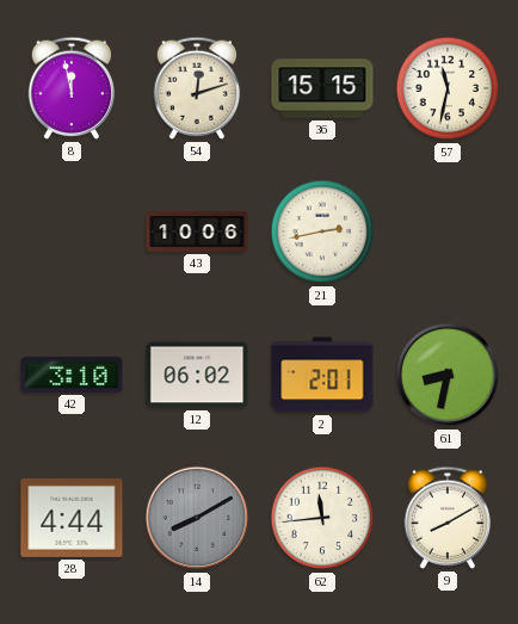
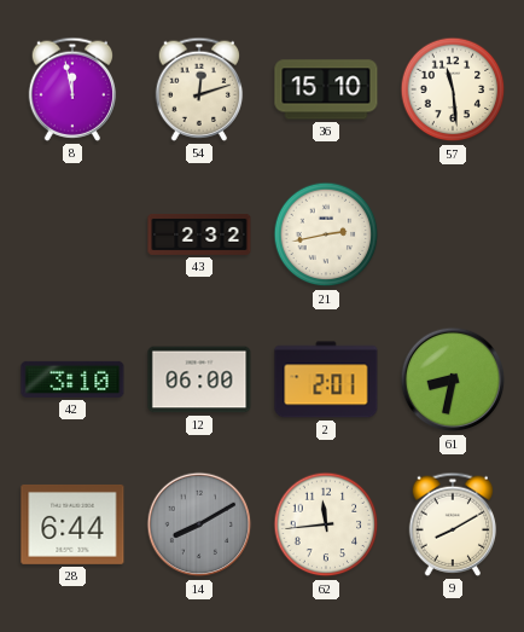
36: 15:15 -> 15:10 (326, 89)
57: 11:32 -> 11:29 (453, 89)
43: 10:06 -> 2:32 (199, 234)
12: 06:02 -> 06:00 (199, 379)
28: 4:44 -> 6:44 (72, 524)
